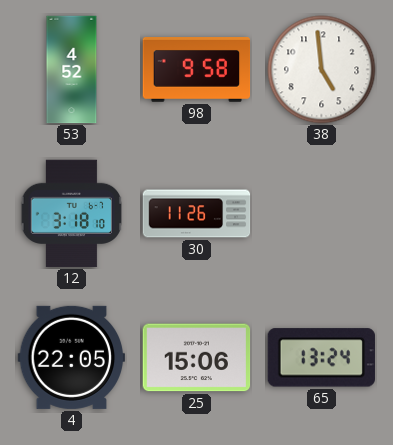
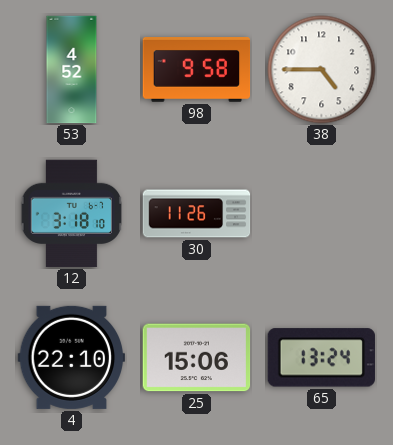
38: 4:59 -> 4:45 (322, 70)
4: 22:05 -> 22:10 (72, 357)
